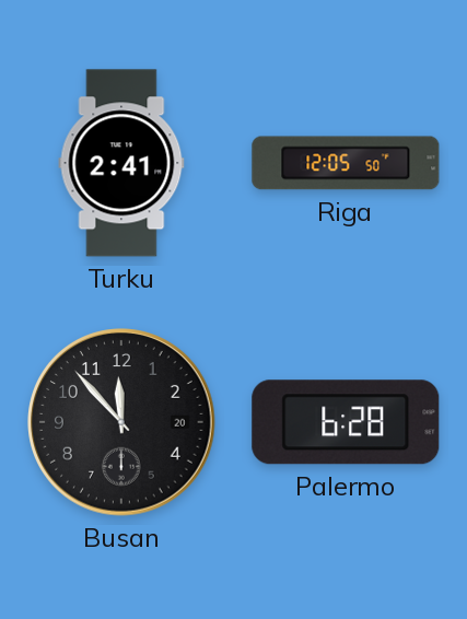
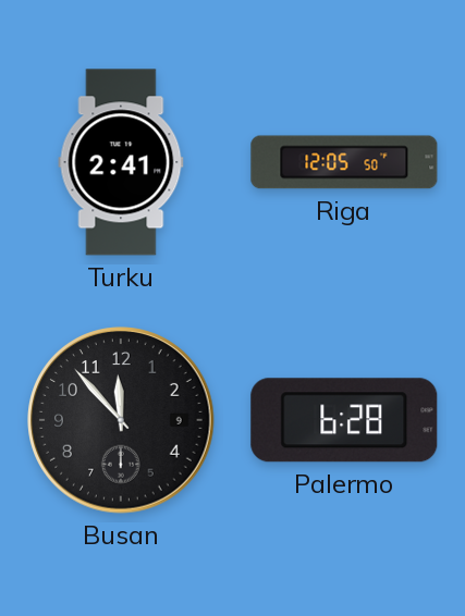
Busan date: 20 -> 9 (121, 420)
